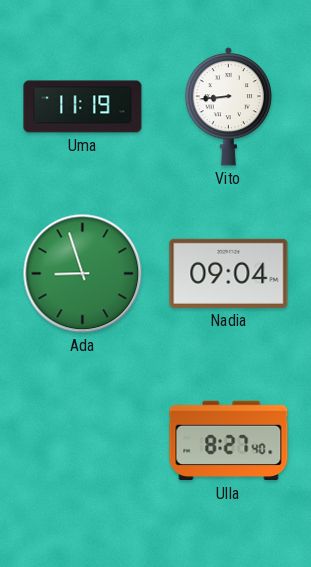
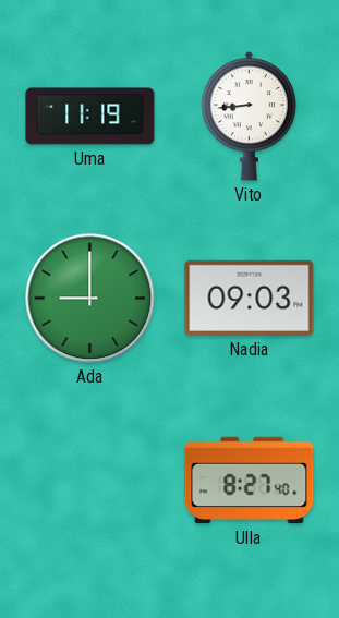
Ada: 8:57 -> 9:00 (90, 299)
Nadia: 09:04 -> 09:03 (250, 298)
